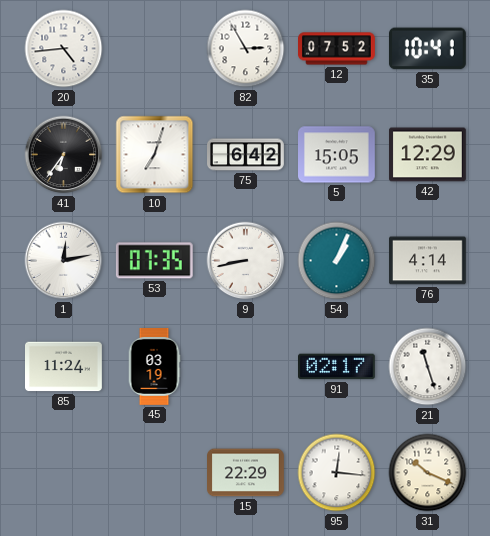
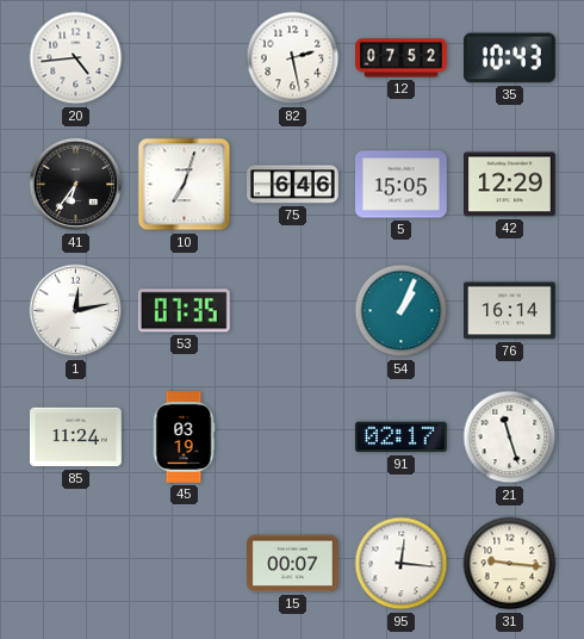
82: 2:55 -> 2:28 (293, 58)
35: 10:41 -> 10:43 (509, 58)
75: 6:42 -> 6:46 (293, 185)
9: 8:43 -> none (246, 261)
76: 4:14 -> 16:14 (510, 311)
15: 22:29 -> 00:07 (293, 564)
31: 10:19 -> 9:16 (510, 564)
